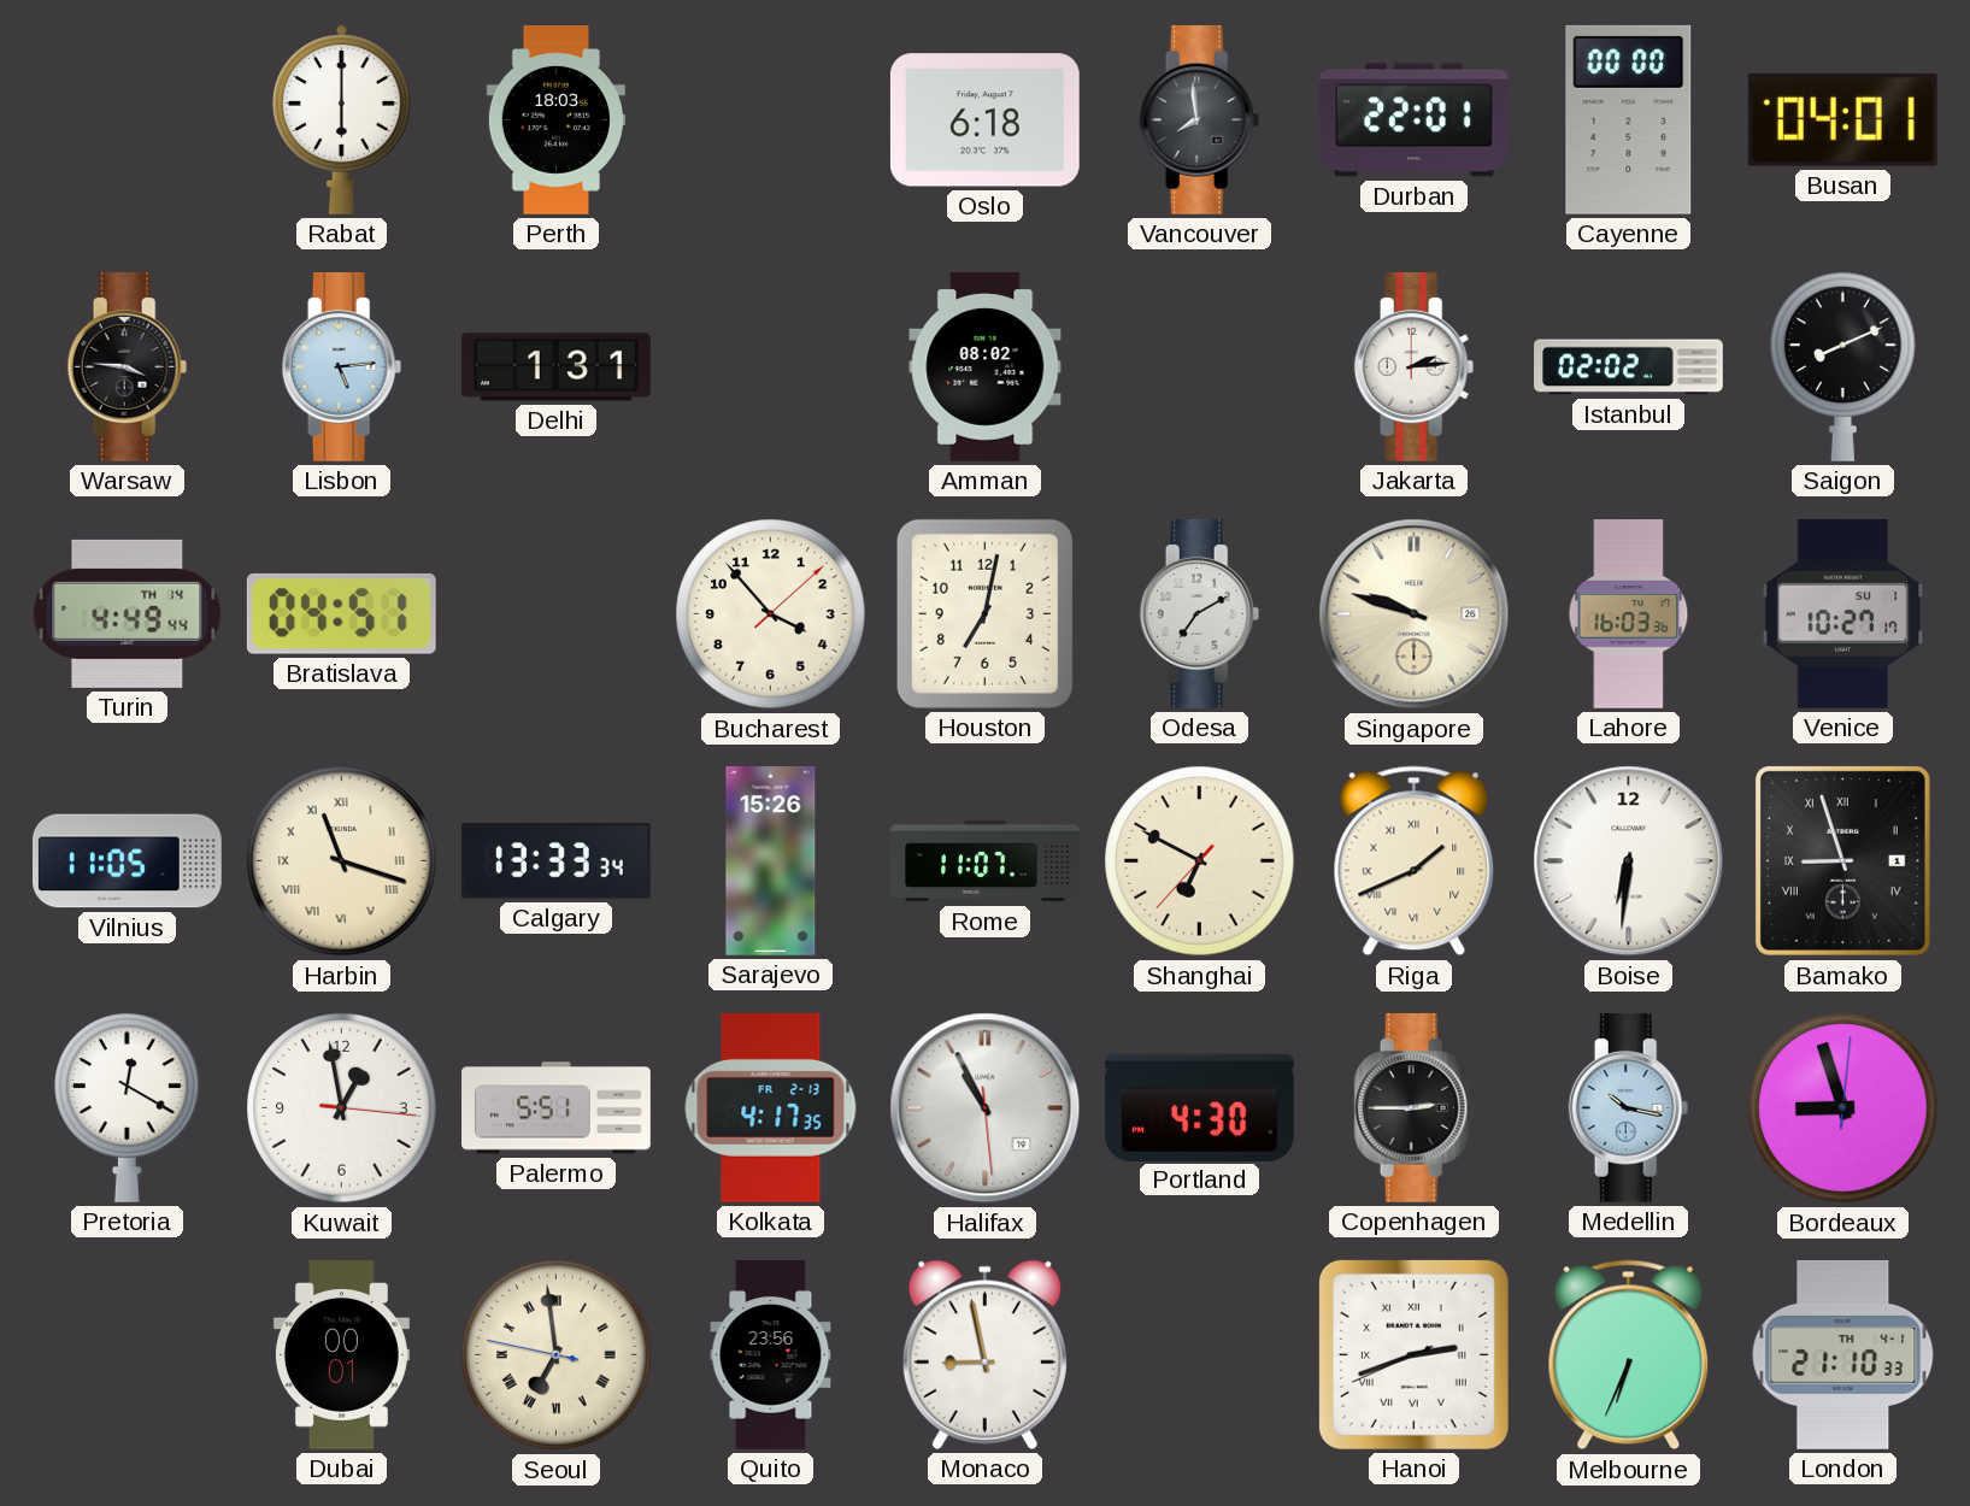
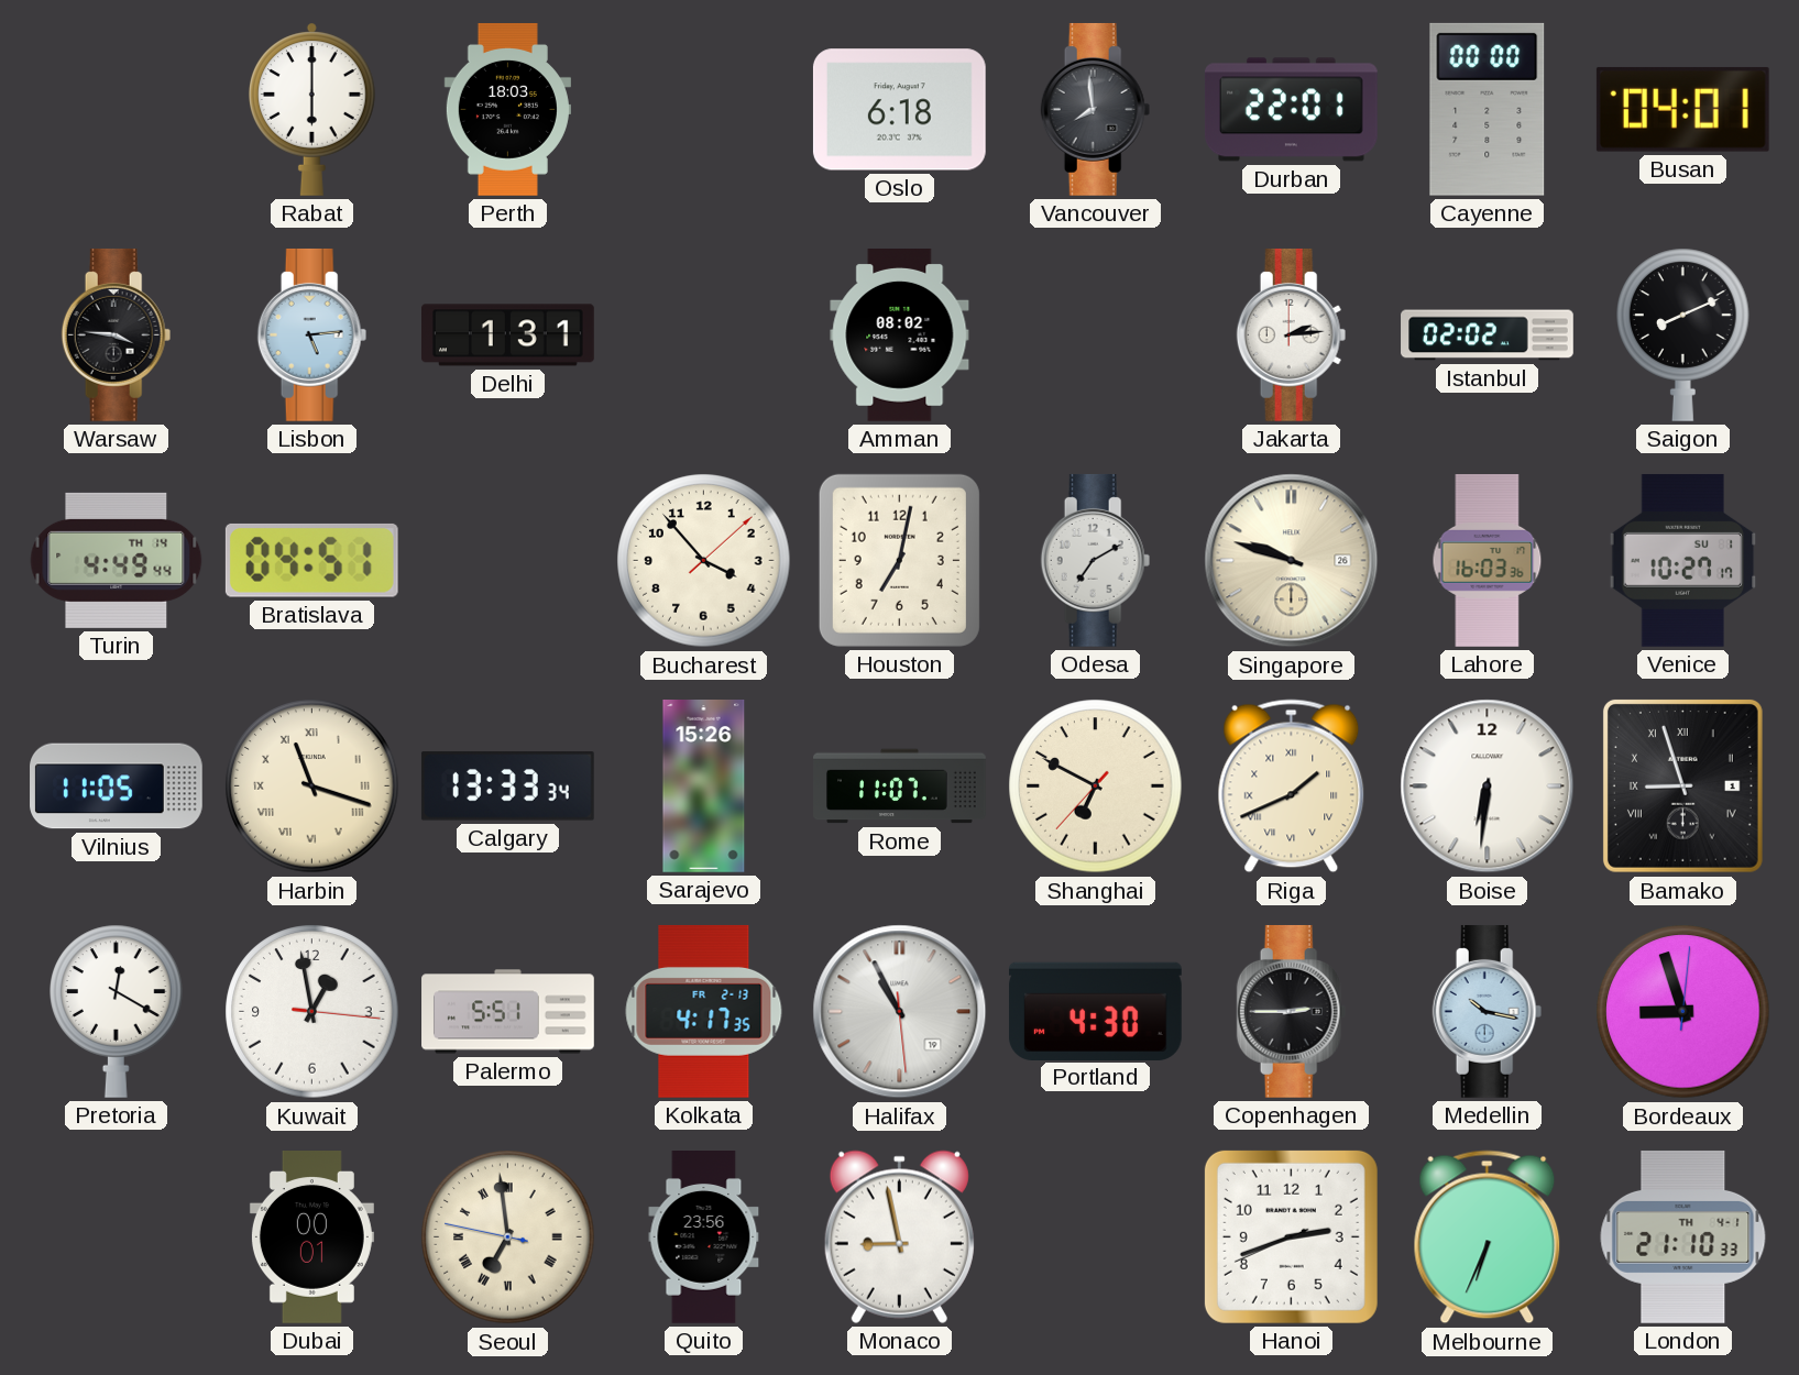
Hanoi numerals: Roman -> Arabic (1291, 1236)
